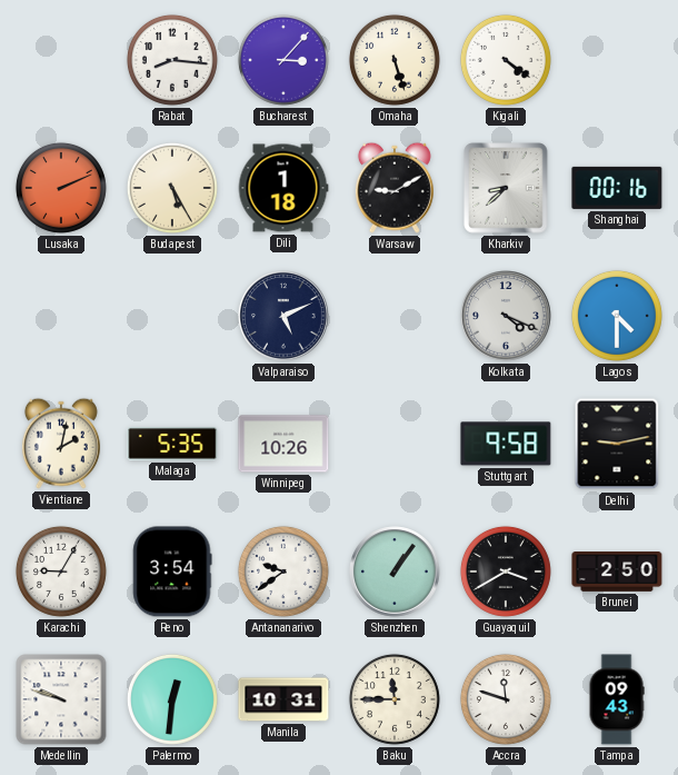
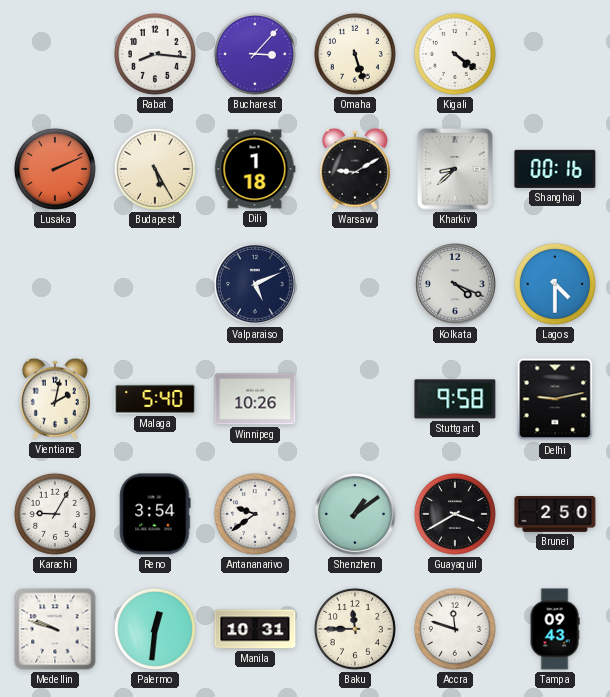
Malaga: 5:35 -> 5:40 (155, 399)
Shenzhen: 1:06 -> 1:09 (355, 514)
